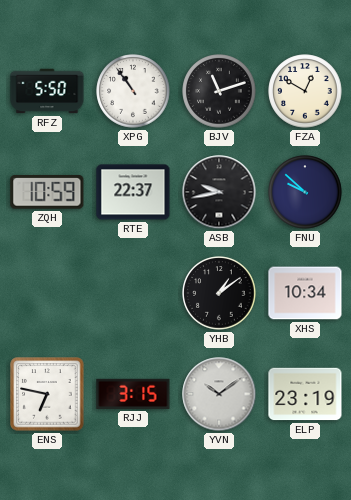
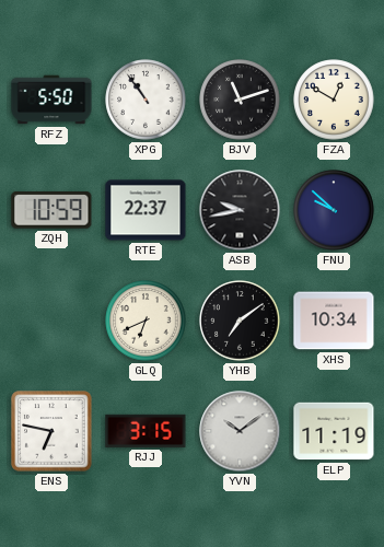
GLQ: none -> 6:41 (146, 321)
YHB: 1:09 -> 7:09 (240, 321)
ELP: 23:19 -> 11:19 (334, 431)
